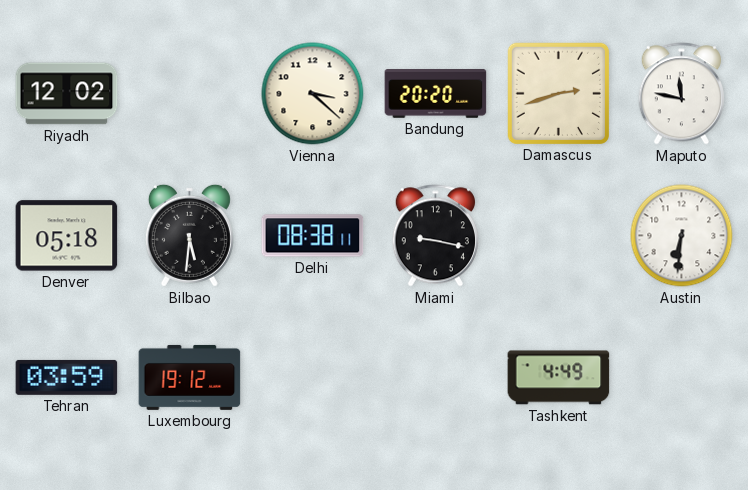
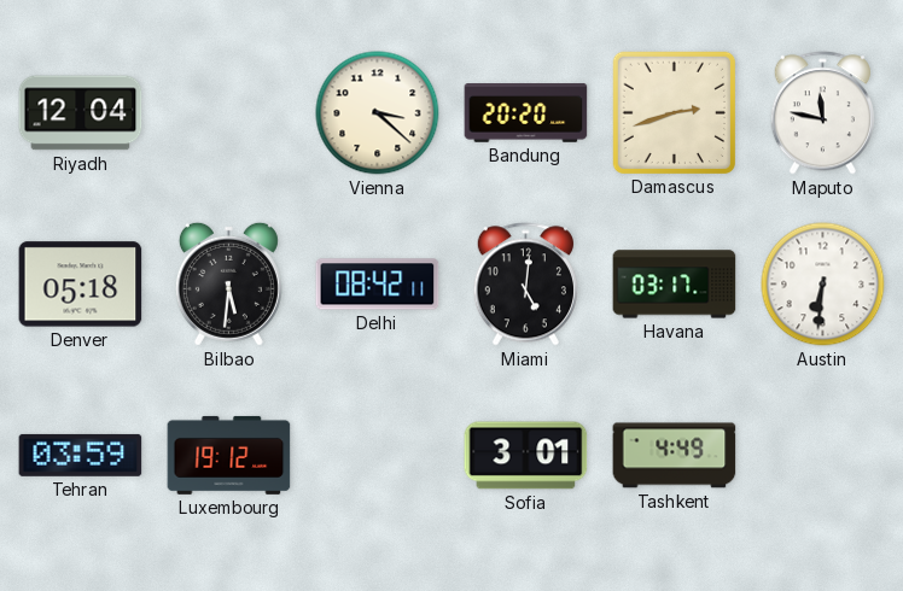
Riyadh: 12:02 -> 12:04 (81, 113)
Delhi: 08:38 -> 08:42 (378, 285)
Miami: 9:17 -> 5:01 (525, 285)
Havana: none -> 03:17 (675, 285)
Sofia: none -> 3:01 (526, 456)
